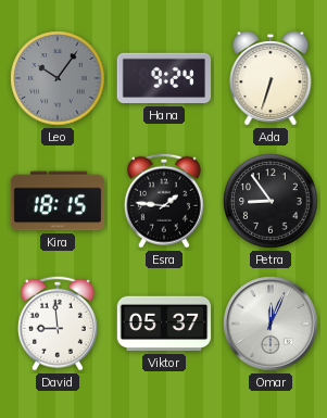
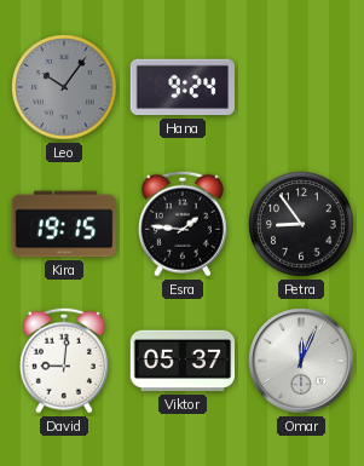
Ada: 6:33 -> none (271, 78)
Kira: 18:15 -> 19:15 (64, 224)
David: 8:59 -> 9:01 (64, 361)
